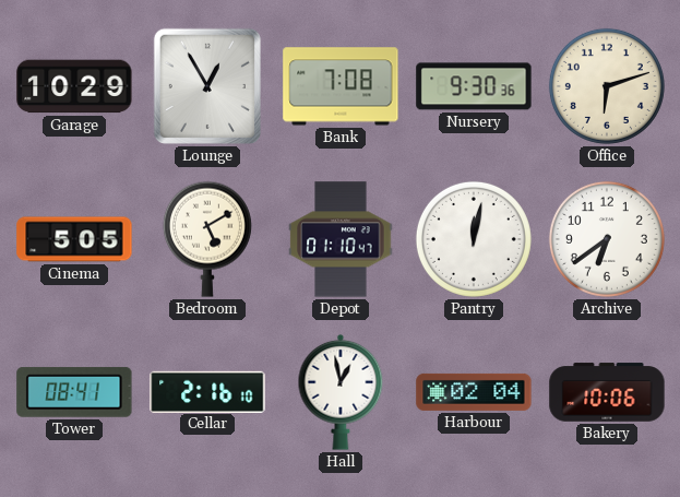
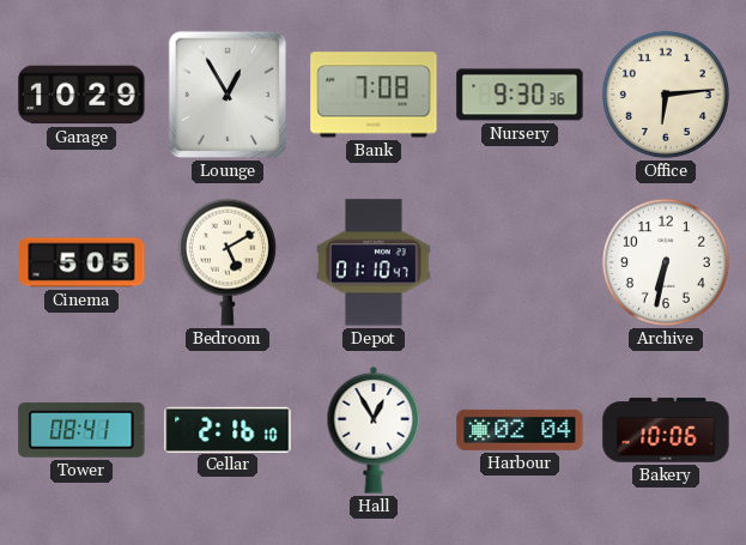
Office: 6:12 -> 6:14 (666, 95)
Pantry: 12:02 -> none (474, 239)
Archive: 6:39 -> 6:32 (666, 262)
Hall: 12:58 -> 12:55 (374, 430)
